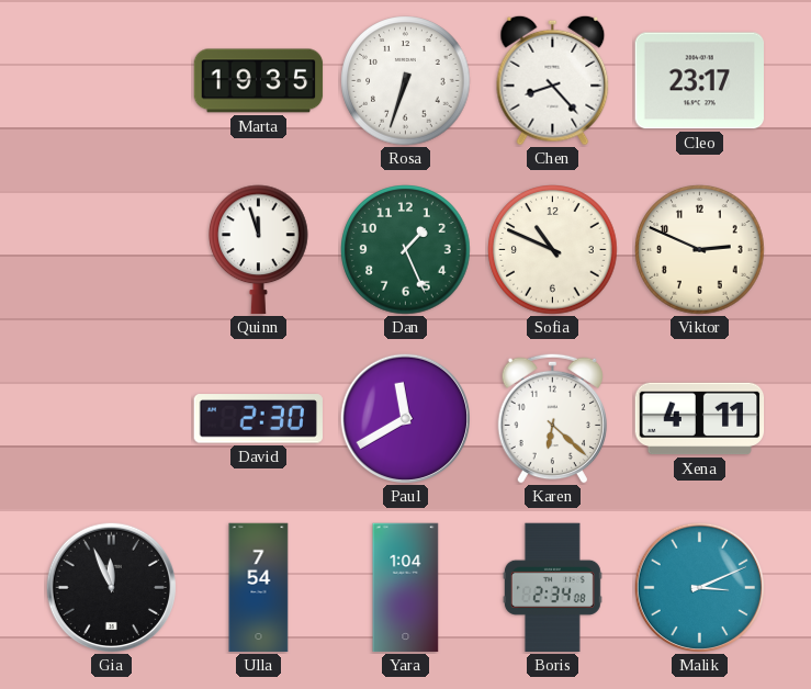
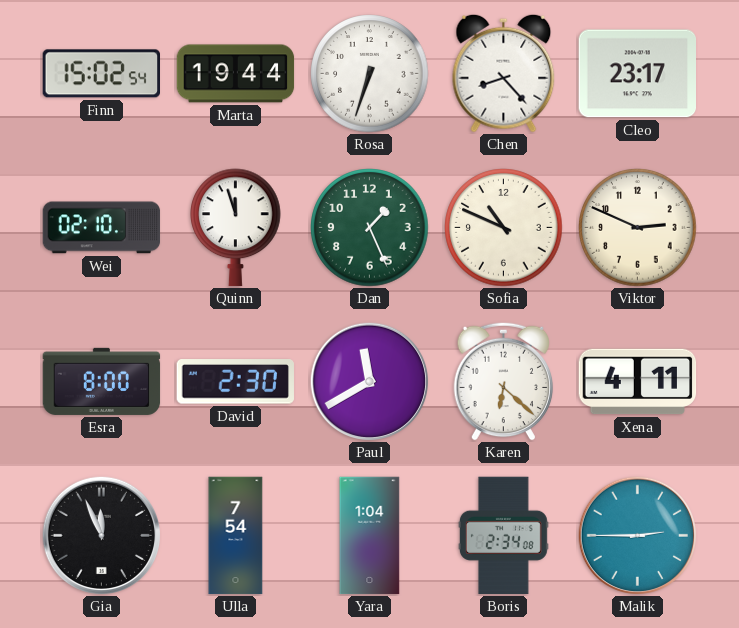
Finn: none -> 15:02 (101, 74)
Marta: 19:35 -> 19:44 (236, 74)
Wei: none -> 02:10 (102, 228)
Esra: none -> 8:00 (102, 381)
Malik: 3:11 -> 2:45 (637, 535)
